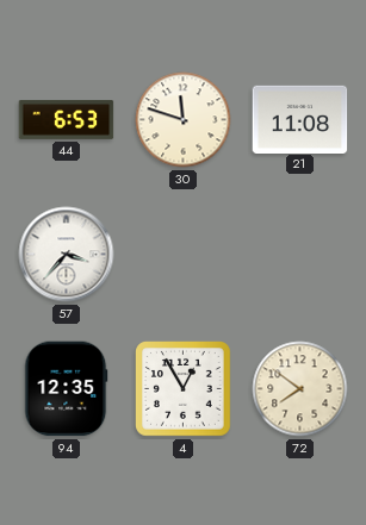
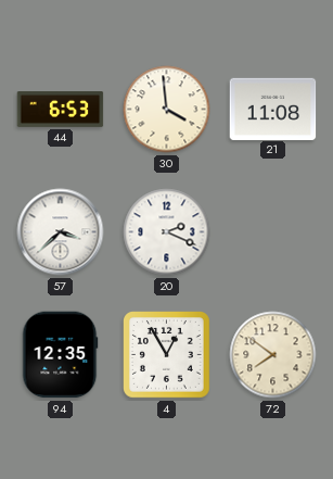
30: 11:48 -> 3:59 (167, 110)
57: 3:37 -> 3:38 (61, 232)
20: none -> 2:19 (167, 232)
